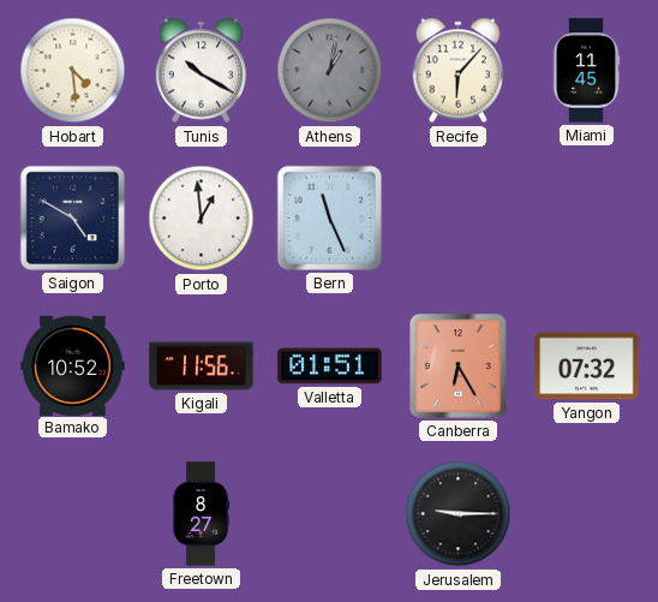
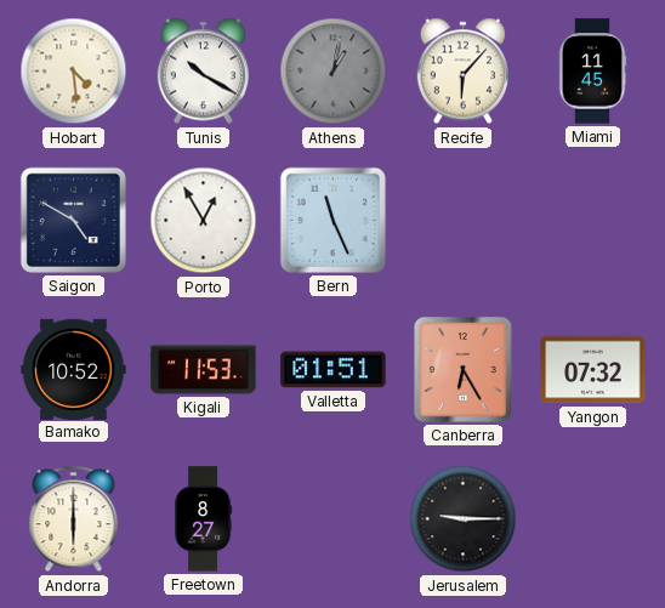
Porto: 12:59 -> 12:55 (204, 221)
Kigali: 11:56 -> 11:53 (204, 370)
Andorra: none -> 6:00 (74, 519)
